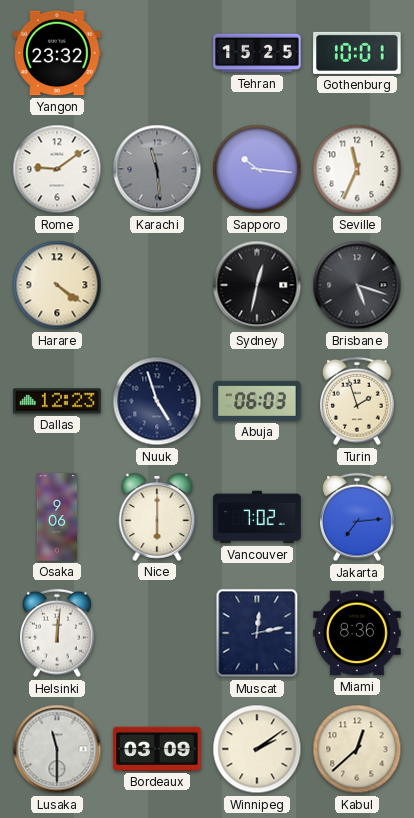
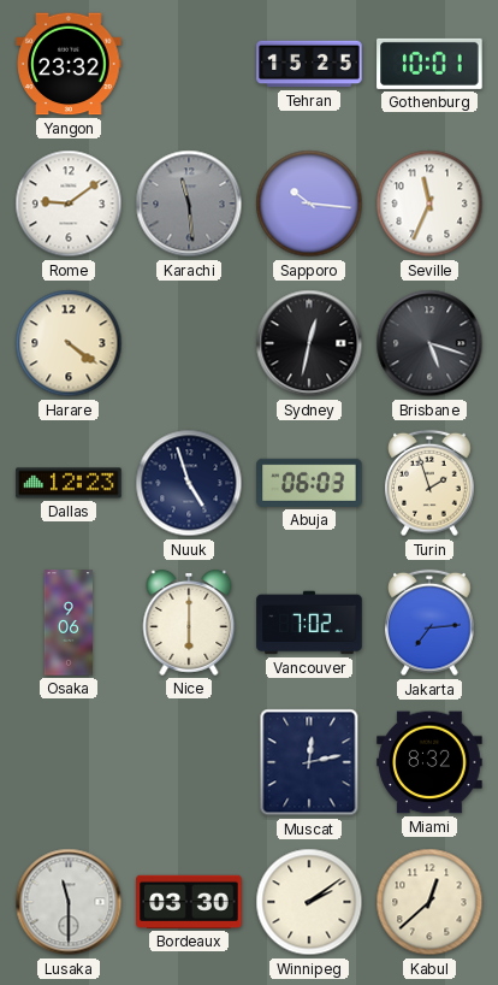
Helsinki: 12:01 -> none (58, 633)
Miami: 8:36 -> 8:32 (429, 762)
Bordeaux: 03:09 -> 03:30 (189, 902)
